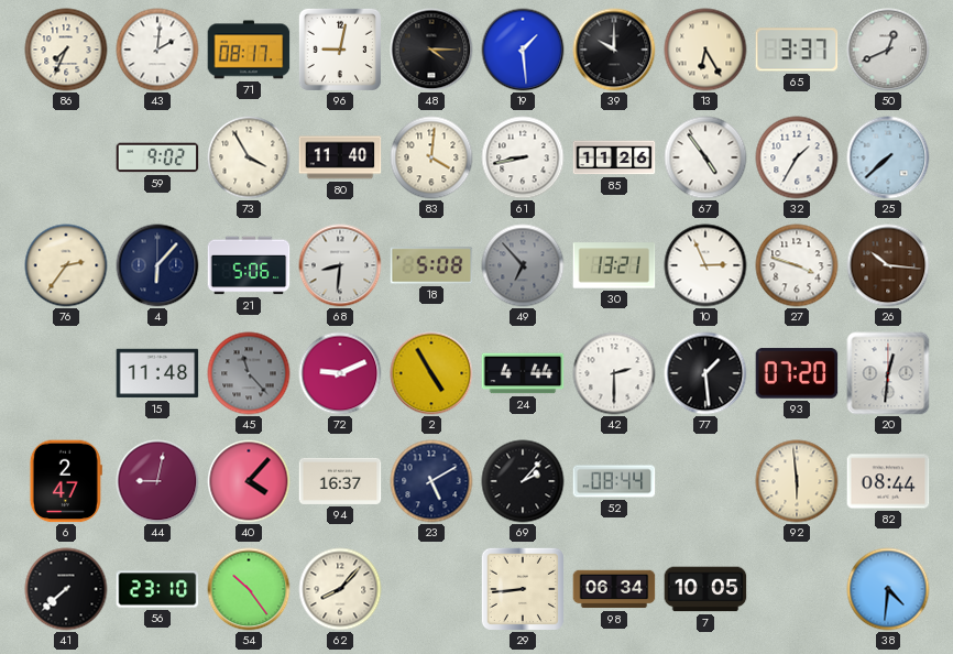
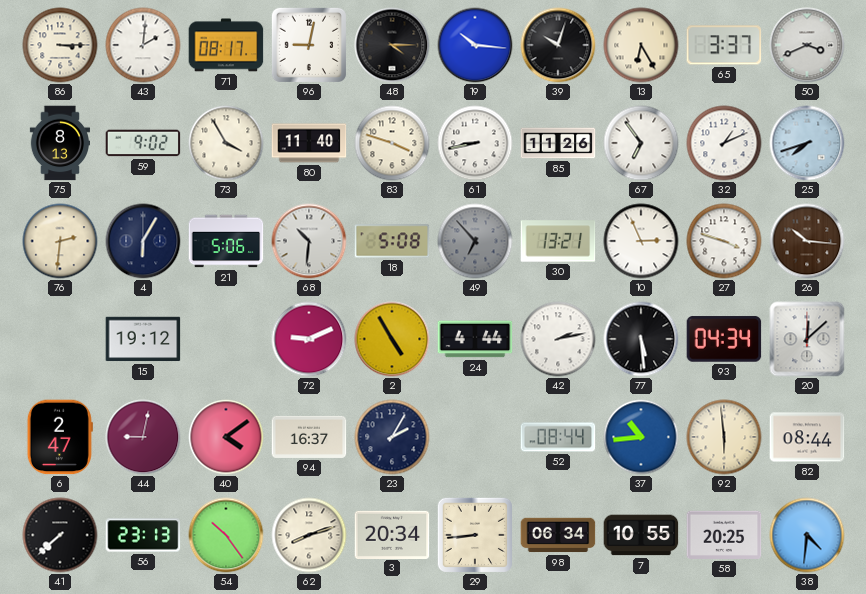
86: 7:34 -> 3:15 (60, 45)
19: 1:29 -> 10:16 (475, 45)
39: 10:00 -> 10:03 (558, 45)
50: 12:41 -> 3:41 (807, 45)
75: none -> 8:13 (59, 143)
83: 4:01 -> 3:48 (392, 143)
67: 4:54 -> 6:54 (641, 143)
32: 1:35 -> 1:11 (724, 143)
25: 7:38 -> 7:42 (807, 143)
76: 2:36 -> 2:31 (60, 241)
4: 6:07 -> 6:05 (143, 241)
68: 8:31 -> 10:31 (309, 241)
15: 11:48 -> 19:12 (143, 339)
45: 11:23 -> none (249, 373)
42: 2:30 -> 2:13 (558, 339)
77: 1:29 -> 5:29 (641, 339)
93: 07:20 -> 04:34 (724, 339)
20: 12:31 -> 12:08 (807, 339)
40: 4:07 -> 4:09 (226, 437)
23: 5:10 -> 2:05 (392, 437)
69: 2:07 -> none (523, 481)
37: none -> 10:44 (641, 437)
56: 23:10 -> 23:13 (143, 535)
62: 8:07 -> 8:12 (309, 535)
3: none -> 20:34 (392, 534)
7: 10:05 -> 10:55 (641, 535)
58: none -> 20:25 (724, 535)
